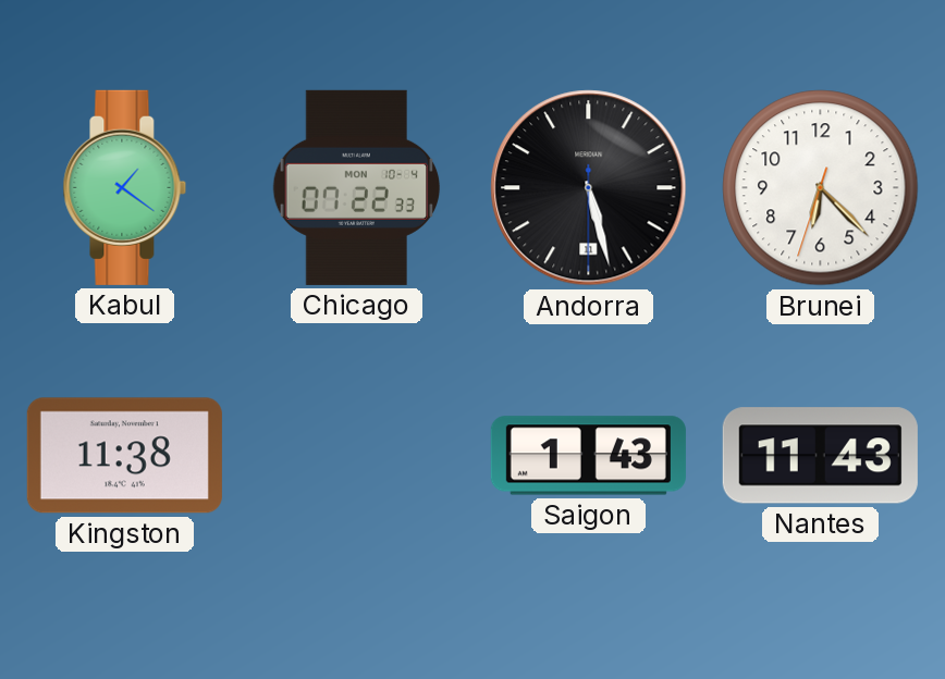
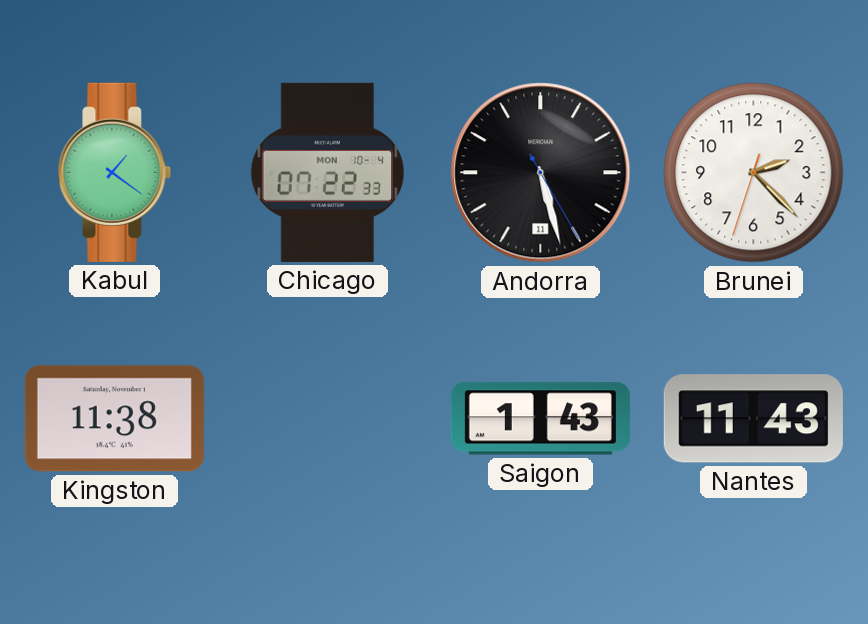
Andorra: 5:27:30 -> 5:27:25 (541, 173)
Brunei: 6:22 -> 2:22 (754, 173)
